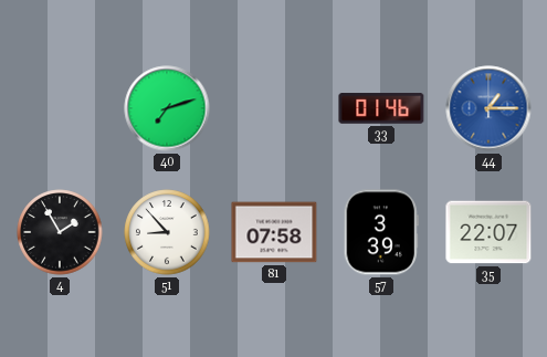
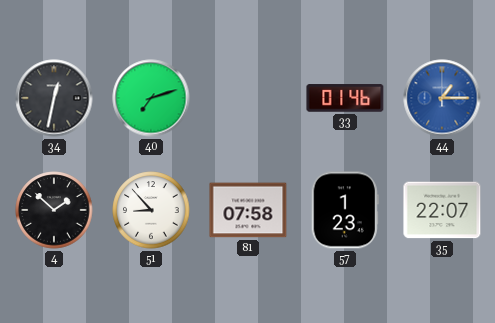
34: none -> 12:32 (54, 98)
4: 1:55 -> 1:52 (54, 210)
57: 3:39 -> 1:23 (345, 210)
